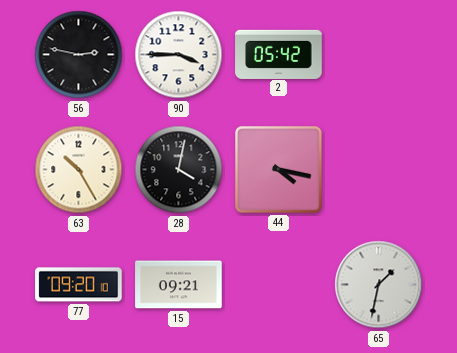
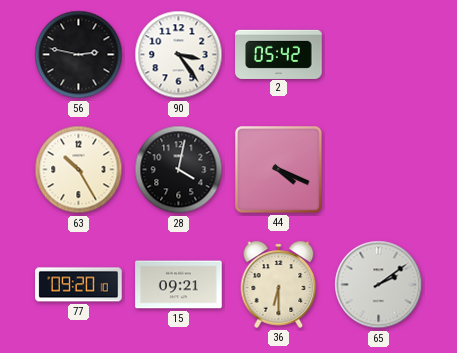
90: 3:45 -> 3:24 (179, 55)
44: 4:17 -> 4:19 (279, 170)
36: none -> 6:30 (279, 284)
65: 1:32 -> 2:09 (379, 285)
